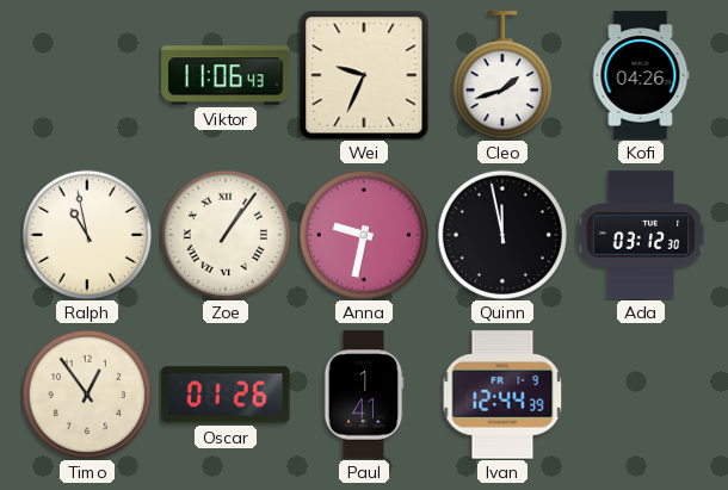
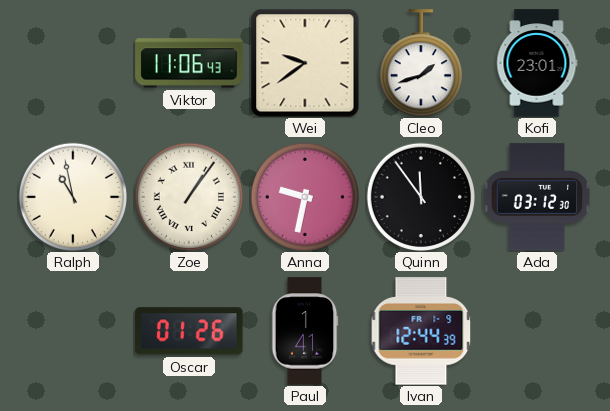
Wei: 9:34 -> 9:39 (305, 63)
Kofi: 04:26 -> 23:01 (537, 63)
Quinn: 11:58 -> 11:54 (420, 196)
Timo: 12:54 -> none (86, 393)
